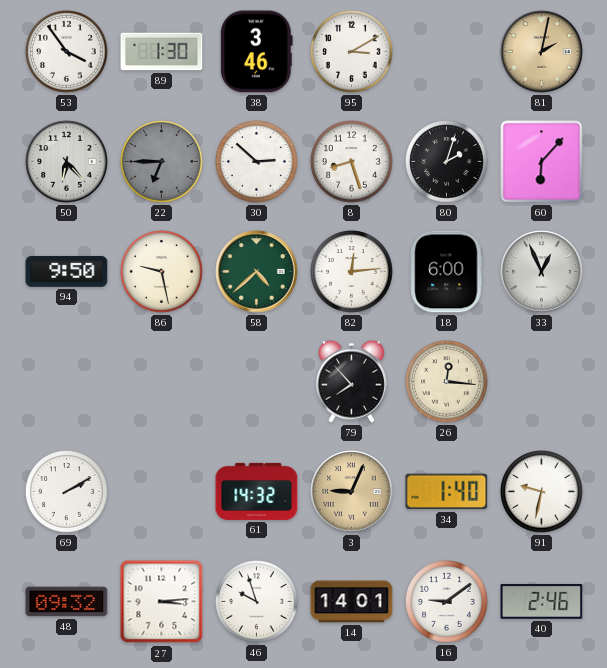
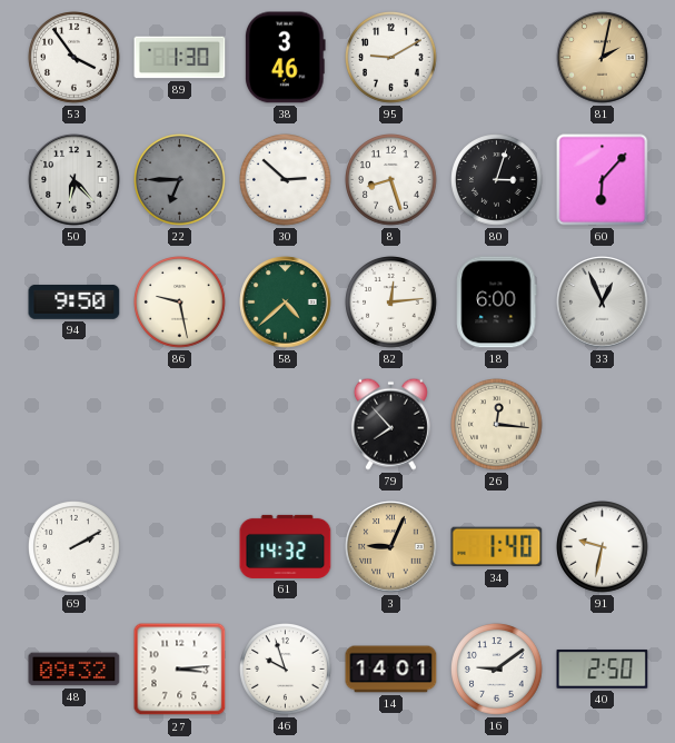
95: 3:10 -> 9:10 (391, 58)
80: 2:03 -> 3:03 (497, 180)
40: 2:46 -> 2:50 (603, 668)
